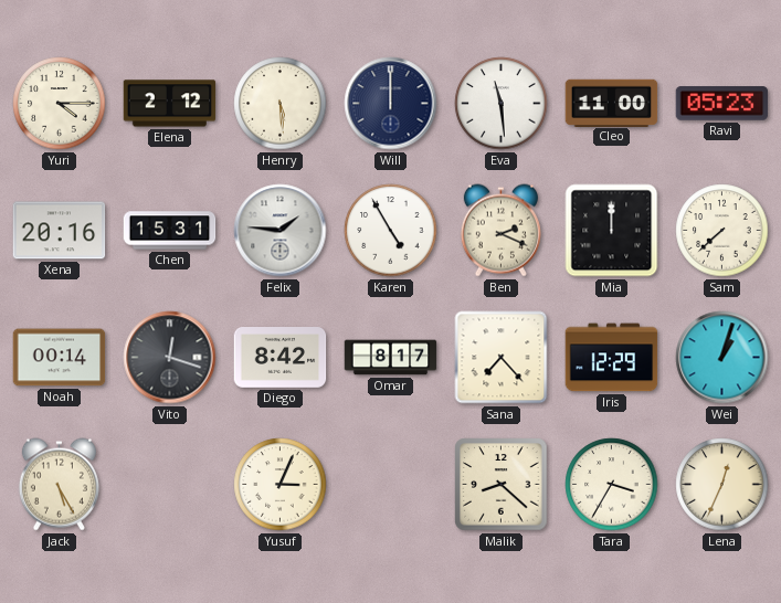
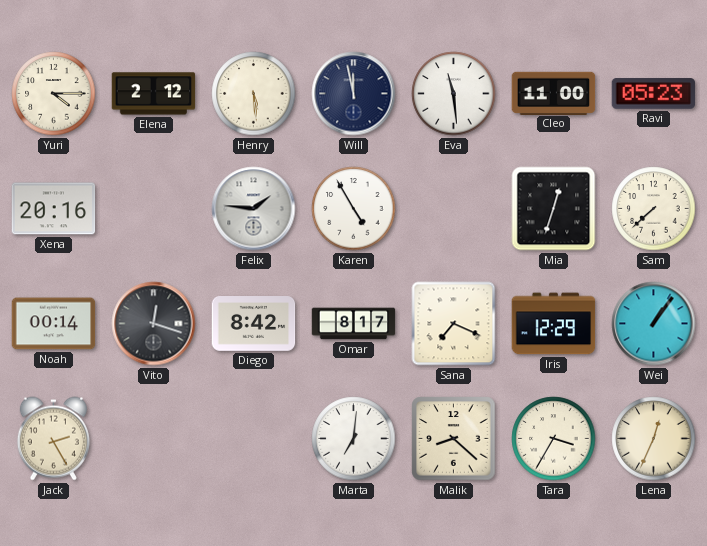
Will: 12:00 -> 11:58 (354, 94)
Chen: 15:31 -> none (170, 231)
Ben: 2:19 -> none (500, 231)
Mia: 12:00 -> 12:33 (554, 209)
Sana: 7:23 -> 7:19 (454, 324)
Wei: 1:03 -> 1:06 (654, 324)
Jack: 5:25 -> 2:25 (53, 439)
Yusuf: 3:04 -> none (281, 485)
Marta: none -> 7:01 (354, 439)
